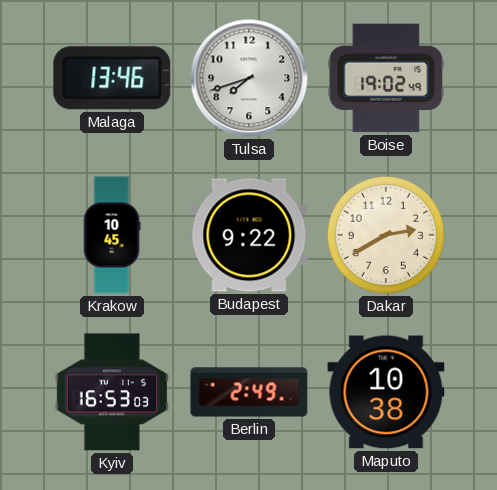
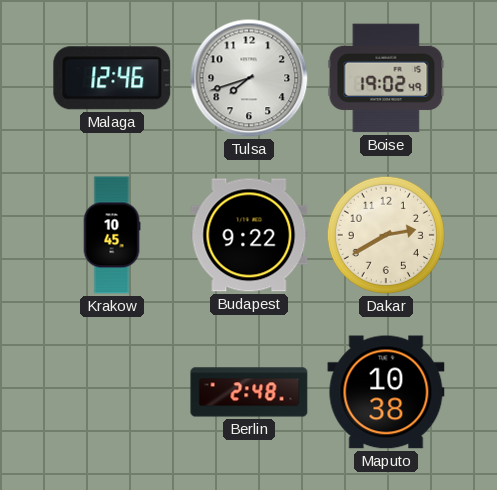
Malaga: 13:46 -> 12:46 (112, 78)
Kyiv: 16:53 -> none (111, 392)
Berlin: 2:49 -> 2:48 (249, 392)
